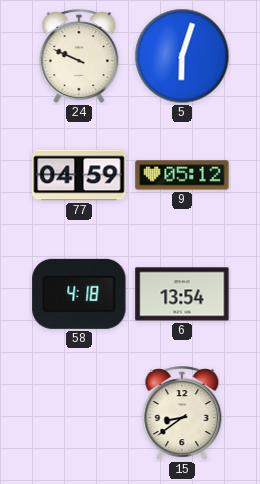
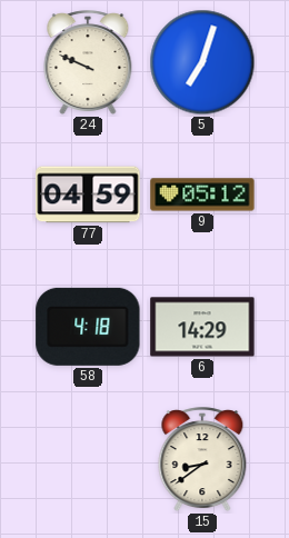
5: 6:03 -> 7:03 (202, 62)
6: 13:54 -> 14:29 (202, 327)
